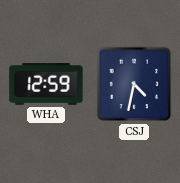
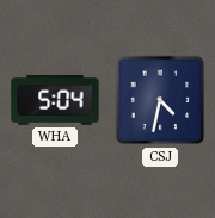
WHA: 12:59 -> 5:04 (55, 100)
